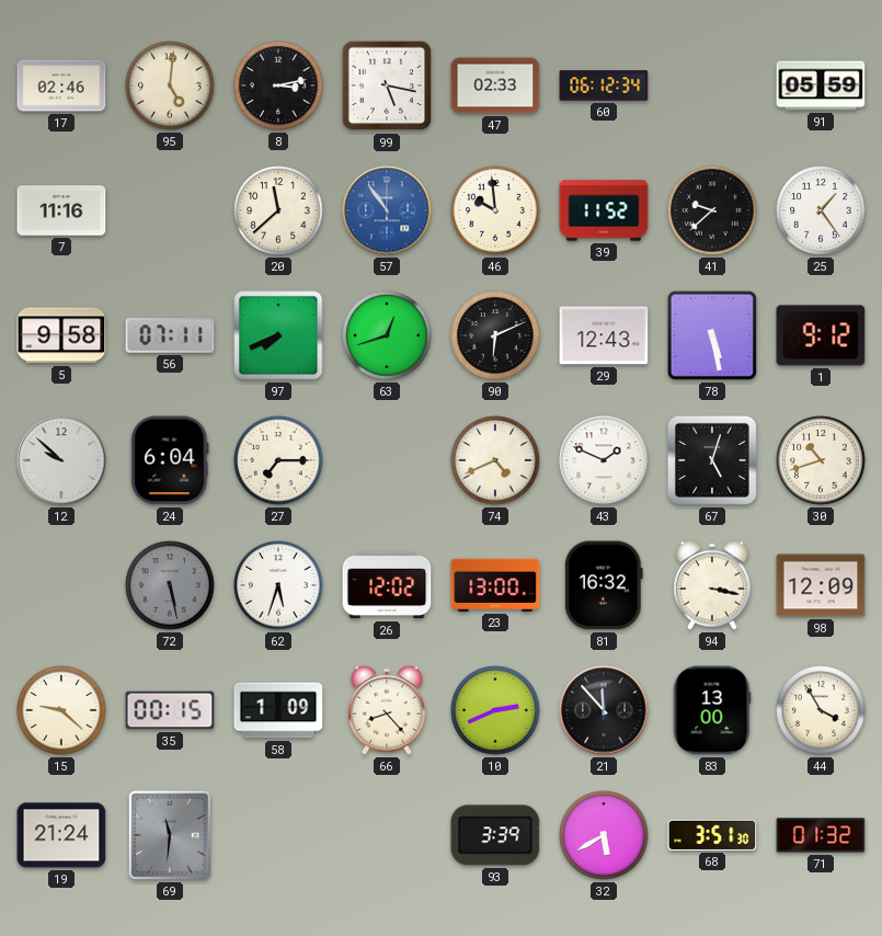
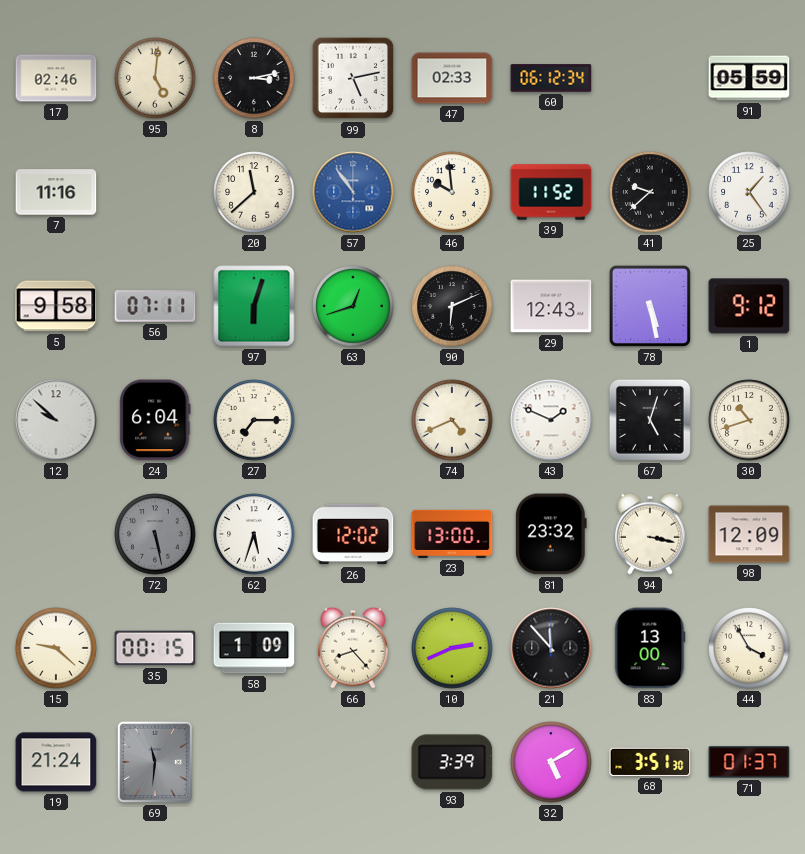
99: 5:17 -> 5:13 (353, 78)
97: 7:41 -> 6:03 (254, 306)
81: 16:32 -> 23:32 (551, 534)
32: 5:40 -> 5:10 (551, 762)
71: 01:32 -> 01:37 (749, 762)
